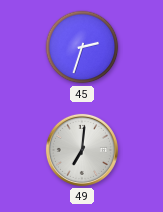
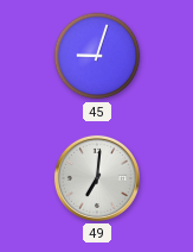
45: 2:33 -> 9:03 (97, 56)
